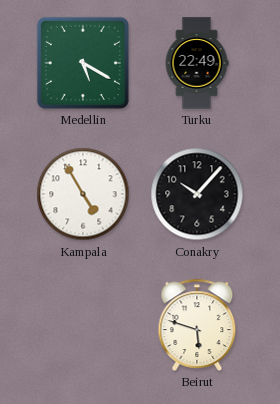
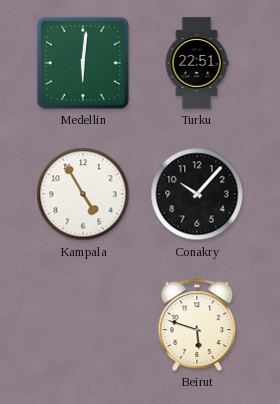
Medellin: 5:20 -> 6:01 (83, 63)
Turku: 22:49 -> 22:51 (197, 63)
